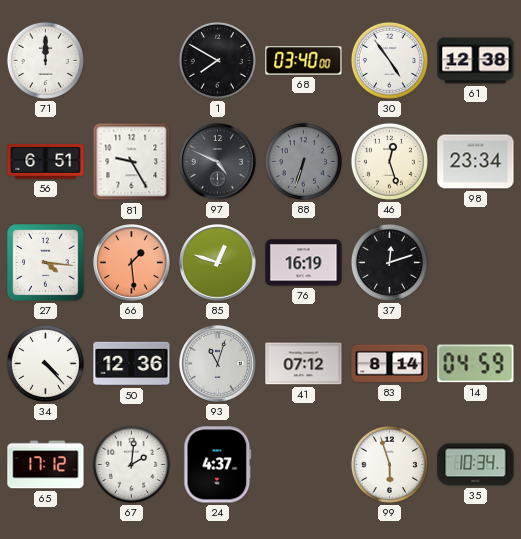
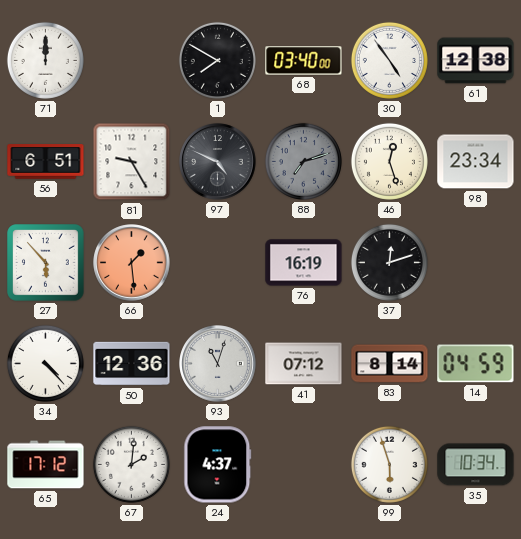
88: 6:33 -> 7:12 (303, 161)
27: 4:16 -> 5:53 (46, 263)
85: 12:48 -> none (218, 263)
